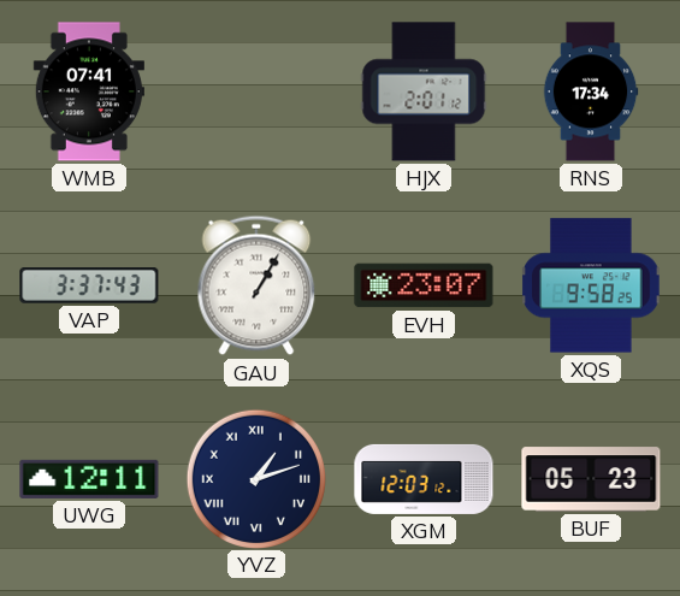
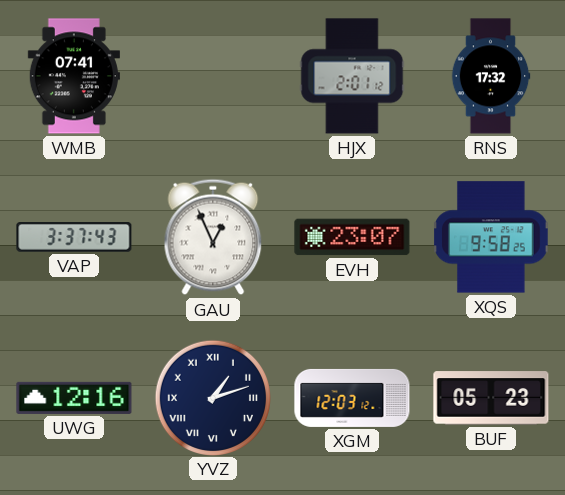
RNS: 17:34 -> 17:32 (491, 76)
GAU: 1:05 -> 12:56 (213, 237)
UWG: 12:11 -> 12:16 (74, 398)
